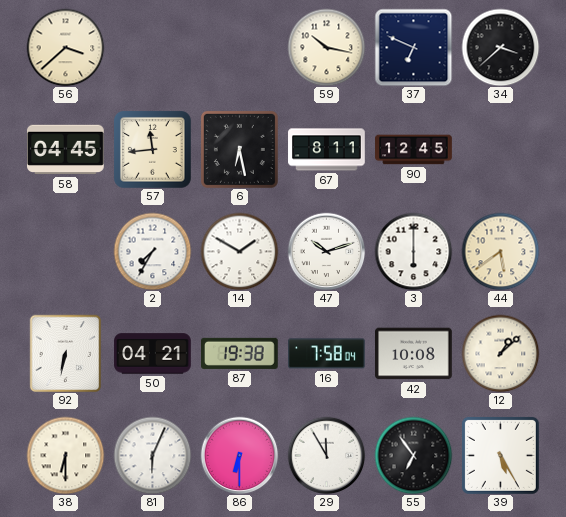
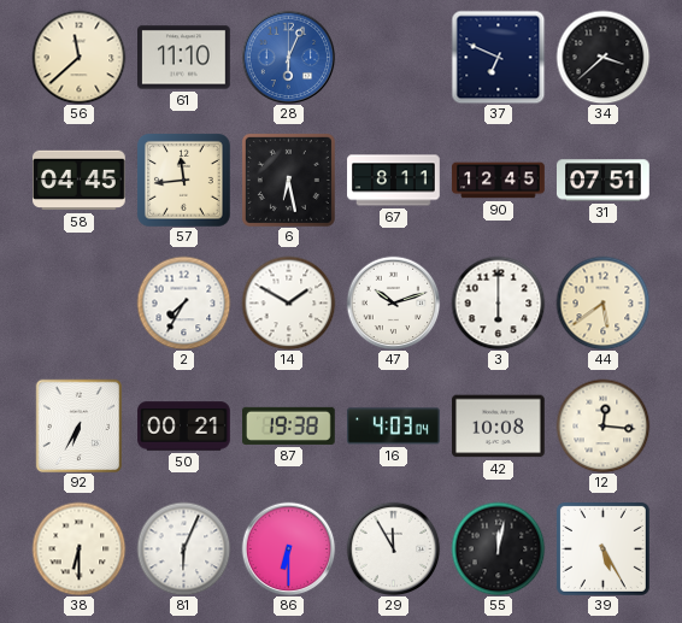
56: 3:38 -> 11:38 (78, 57)
61: none -> 11:10 (184, 58)
28: none -> 6:04 (288, 57)
59: 10:17 -> none (326, 47)
31: none -> 07:51 (604, 181)
92: 6:32 -> 6:35 (80, 425)
50: 04:21 -> 00:21 (184, 427)
16: 7:58 -> 4:03 (394, 427)
12: 1:08 -> 12:16 (602, 425)
55: 6:54 -> 12:02 (498, 548)
